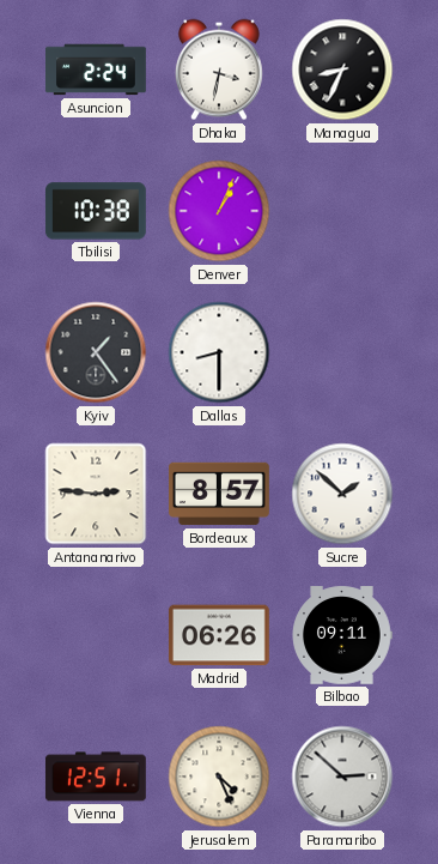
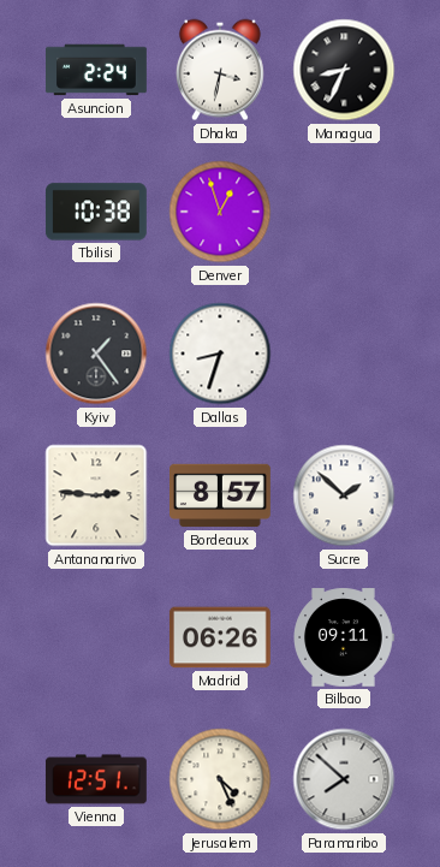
Denver: 1:04 -> 12:57 (220, 212)
Dallas: 8:30 -> 8:33 (220, 354)
Paramaribo: 2:52 -> 7:52 (344, 779)
